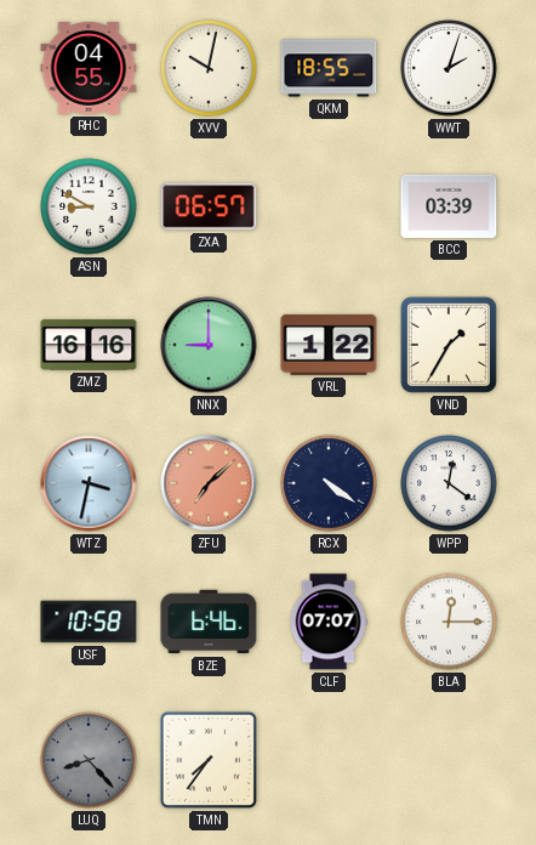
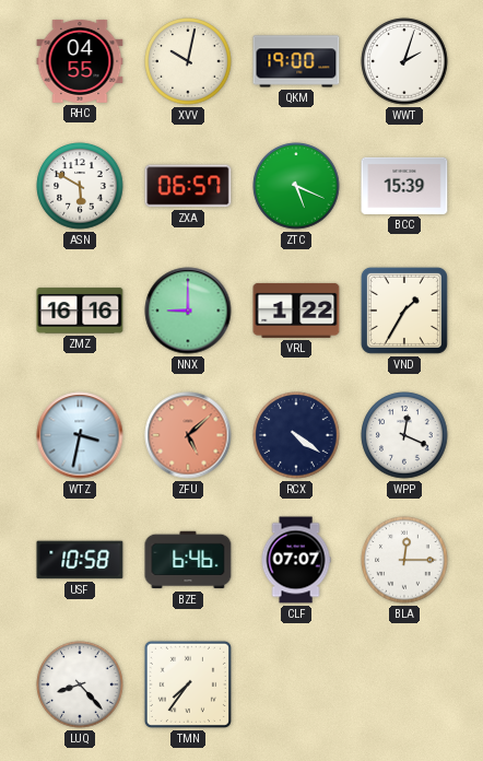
QKM: 18:55 -> 19:00 (296, 61)
ASN: 8:50 -> 5:50 (80, 186)
ZTC: none -> 5:19 (296, 186)
BCC: 03:39 -> 15:39 (404, 186)
ZFU: 7:08 -> 5:08 (188, 435)
WPP: 12:21 -> 12:19 (404, 435)
LUQ dial: grey -> white (80, 684)
